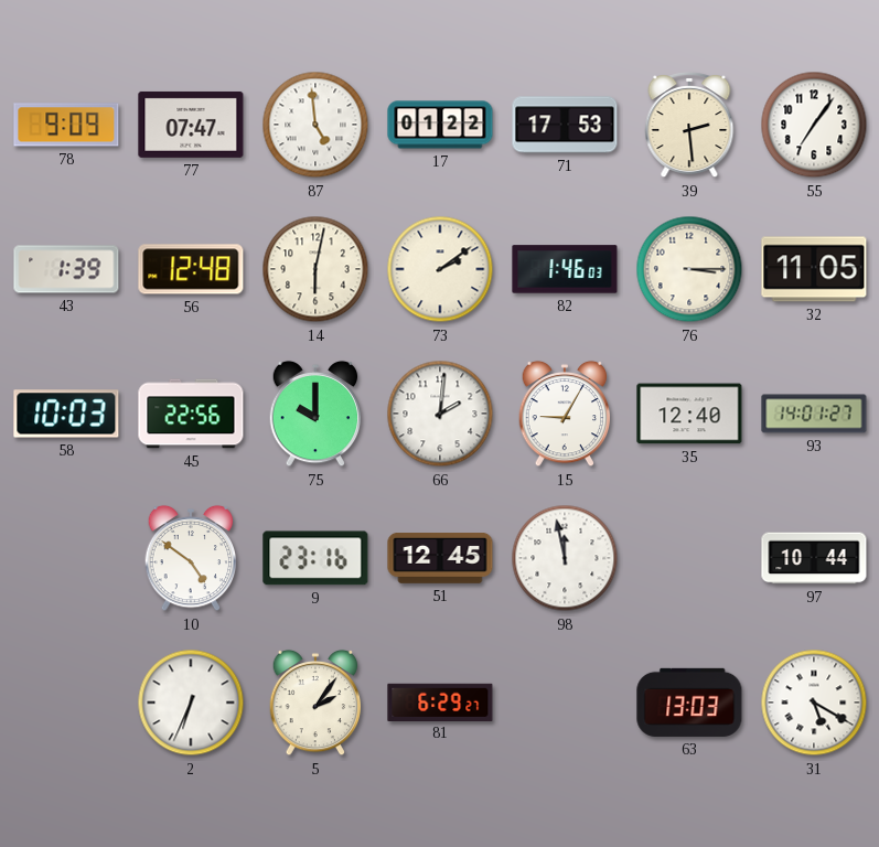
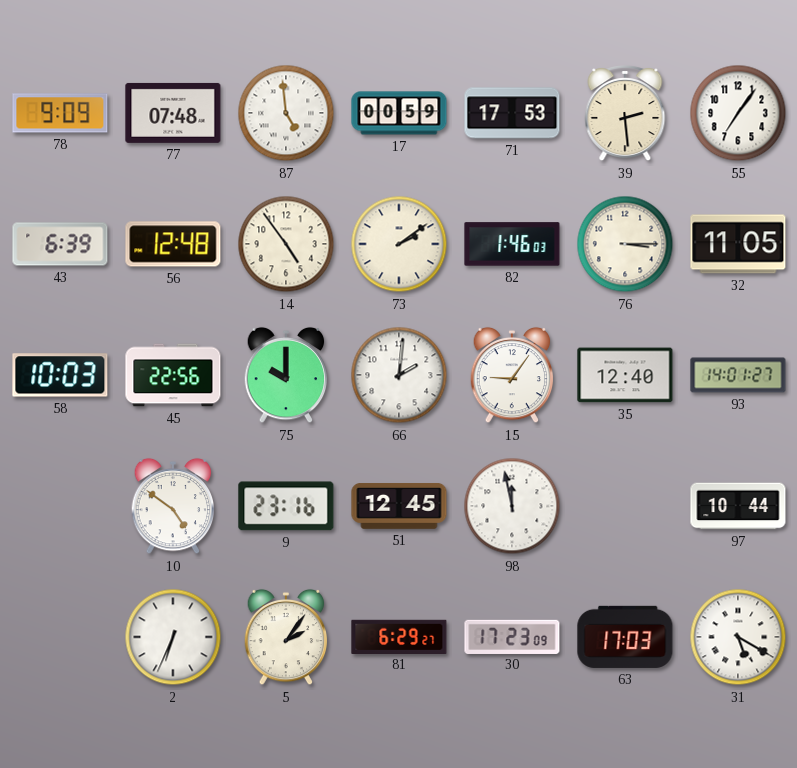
77: 07:47 -> 07:48 (173, 113)
17: 01:22 -> 00:59 (399, 113)
43: 1:39 -> 6:39 (60, 244)
14: 6:02 -> 4:54 (286, 244)
15: 9:05 -> 9:06 (512, 375)
30: none -> 17:23 (512, 636)
63: 13:03 -> 17:03 (625, 637)
